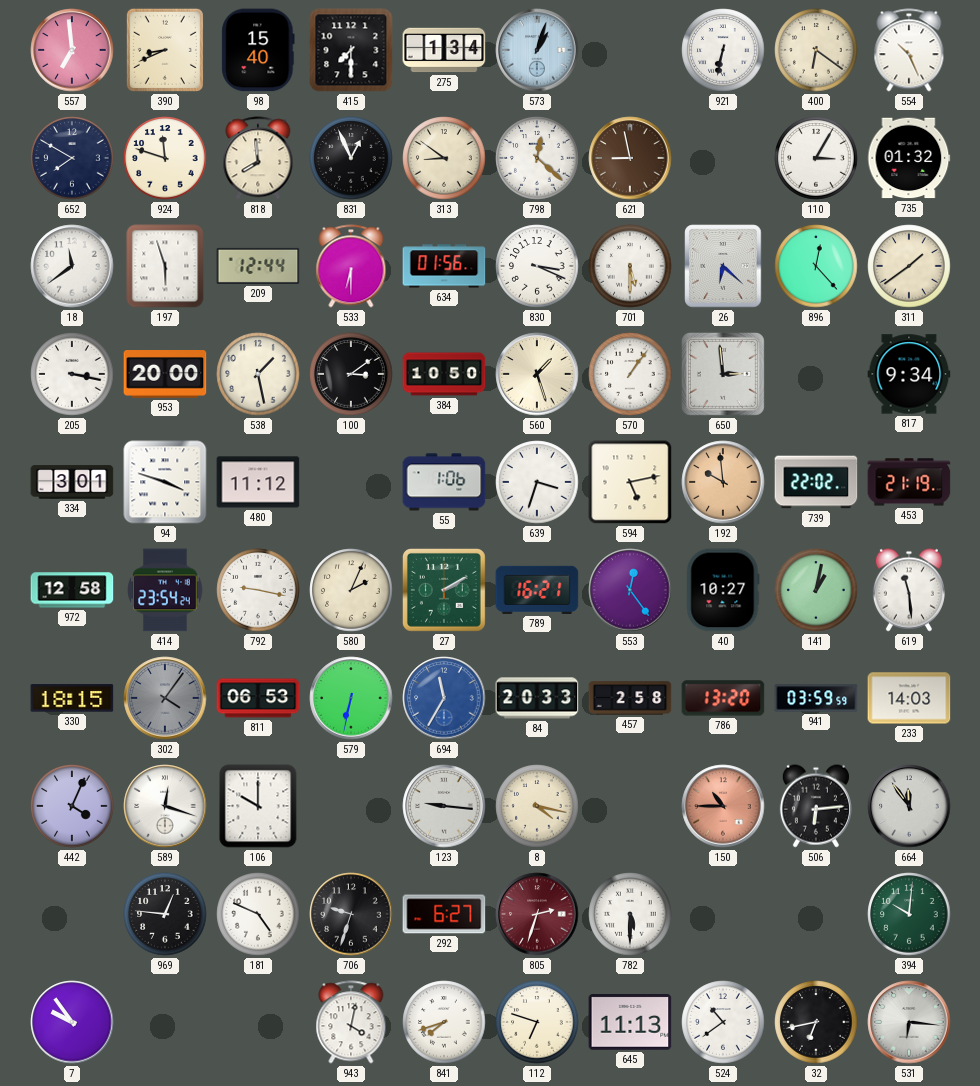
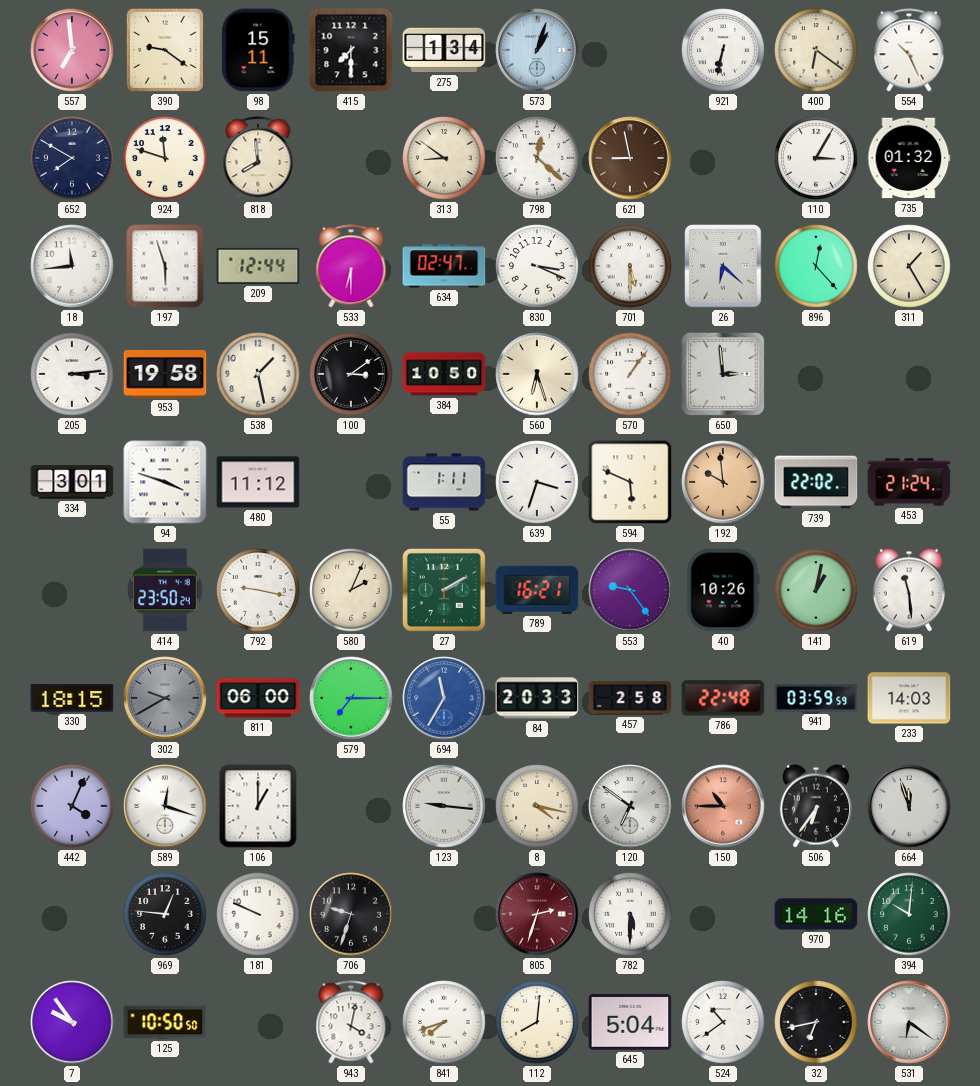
390: 8:41 -> 9:21 (165, 50)
98: 15:40 -> 15:11 (258, 50)
831: 12:56 -> none (351, 158)
18: 11:39 -> 11:44 (72, 266)
634: 01:56 -> 02:47 (444, 266)
311: 1:39 -> 1:25 (909, 266)
205: 3:17 -> 3:14 (72, 374)
953: 20:00 -> 19:58 (165, 375)
560: 1:27 -> 6:27 (537, 374)
817: 9:34 -> none (909, 374)
55: 1:06 -> 1:11 (444, 482)
594: 5:13 -> 5:49 (630, 482)
453: 21:19 -> 21:24 (909, 482)
972: 12:58 -> none (72, 590)
414: 23:54 -> 23:50 (165, 590)
553: 12:24 -> 9:24 (630, 590)
40: 10:27 -> 10:26 (723, 590)
302: 4:06 -> 9:40 (165, 698)
811: 06:53 -> 06:00 (258, 698)
579: 6:32 -> 7:15 (351, 698)
786: 13:20 -> 22:48 (723, 698)
106: 10:00 -> 1:00 (258, 806)
120: none -> 6:51 (630, 806)
506: 6:14 -> 6:36 (816, 806)
664: 11:54 -> 11:57 (909, 806)
181: 4:49 -> 9:49 (258, 914)
292: 6:27 -> none (444, 914)
970: none -> 14:16 (816, 914)
125: none -> 10:50 (165, 1022)
112: 6:48 -> 8:01 (537, 1022)
645: 11:13 -> 5:04 (630, 1023)
531: 6:16 -> 6:21 (909, 1022)
